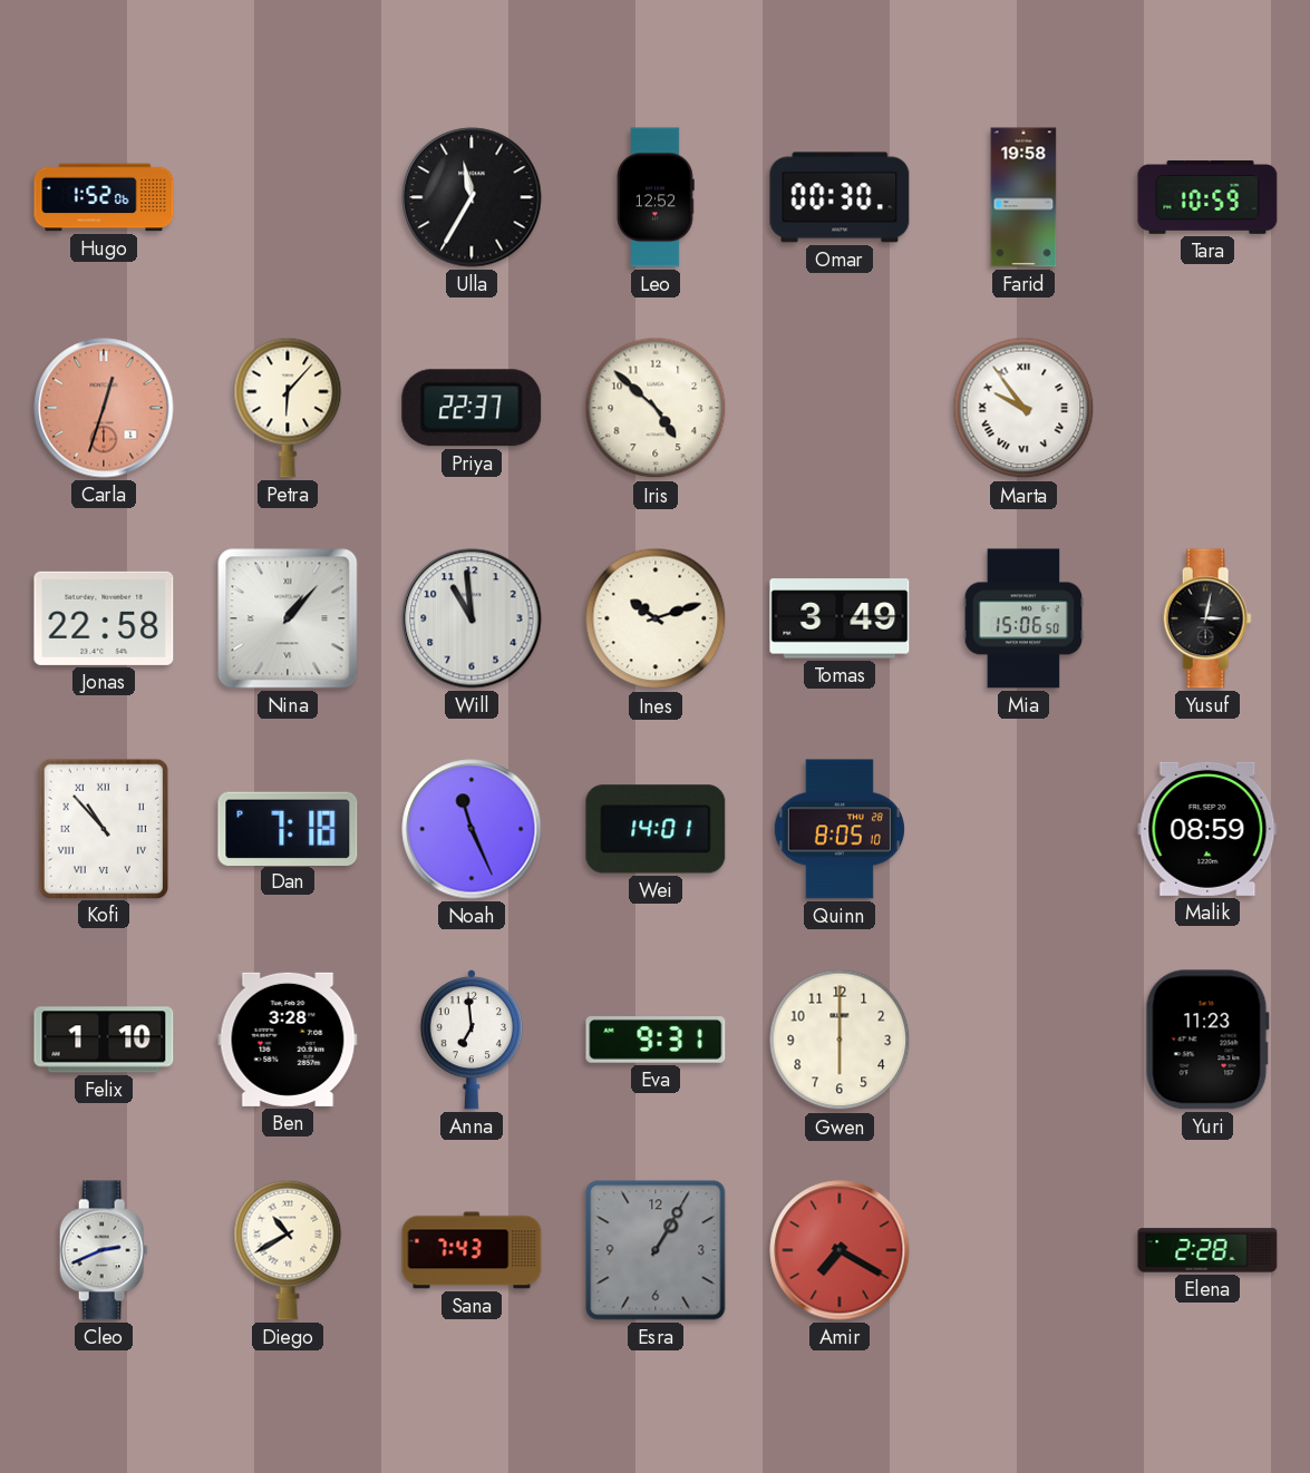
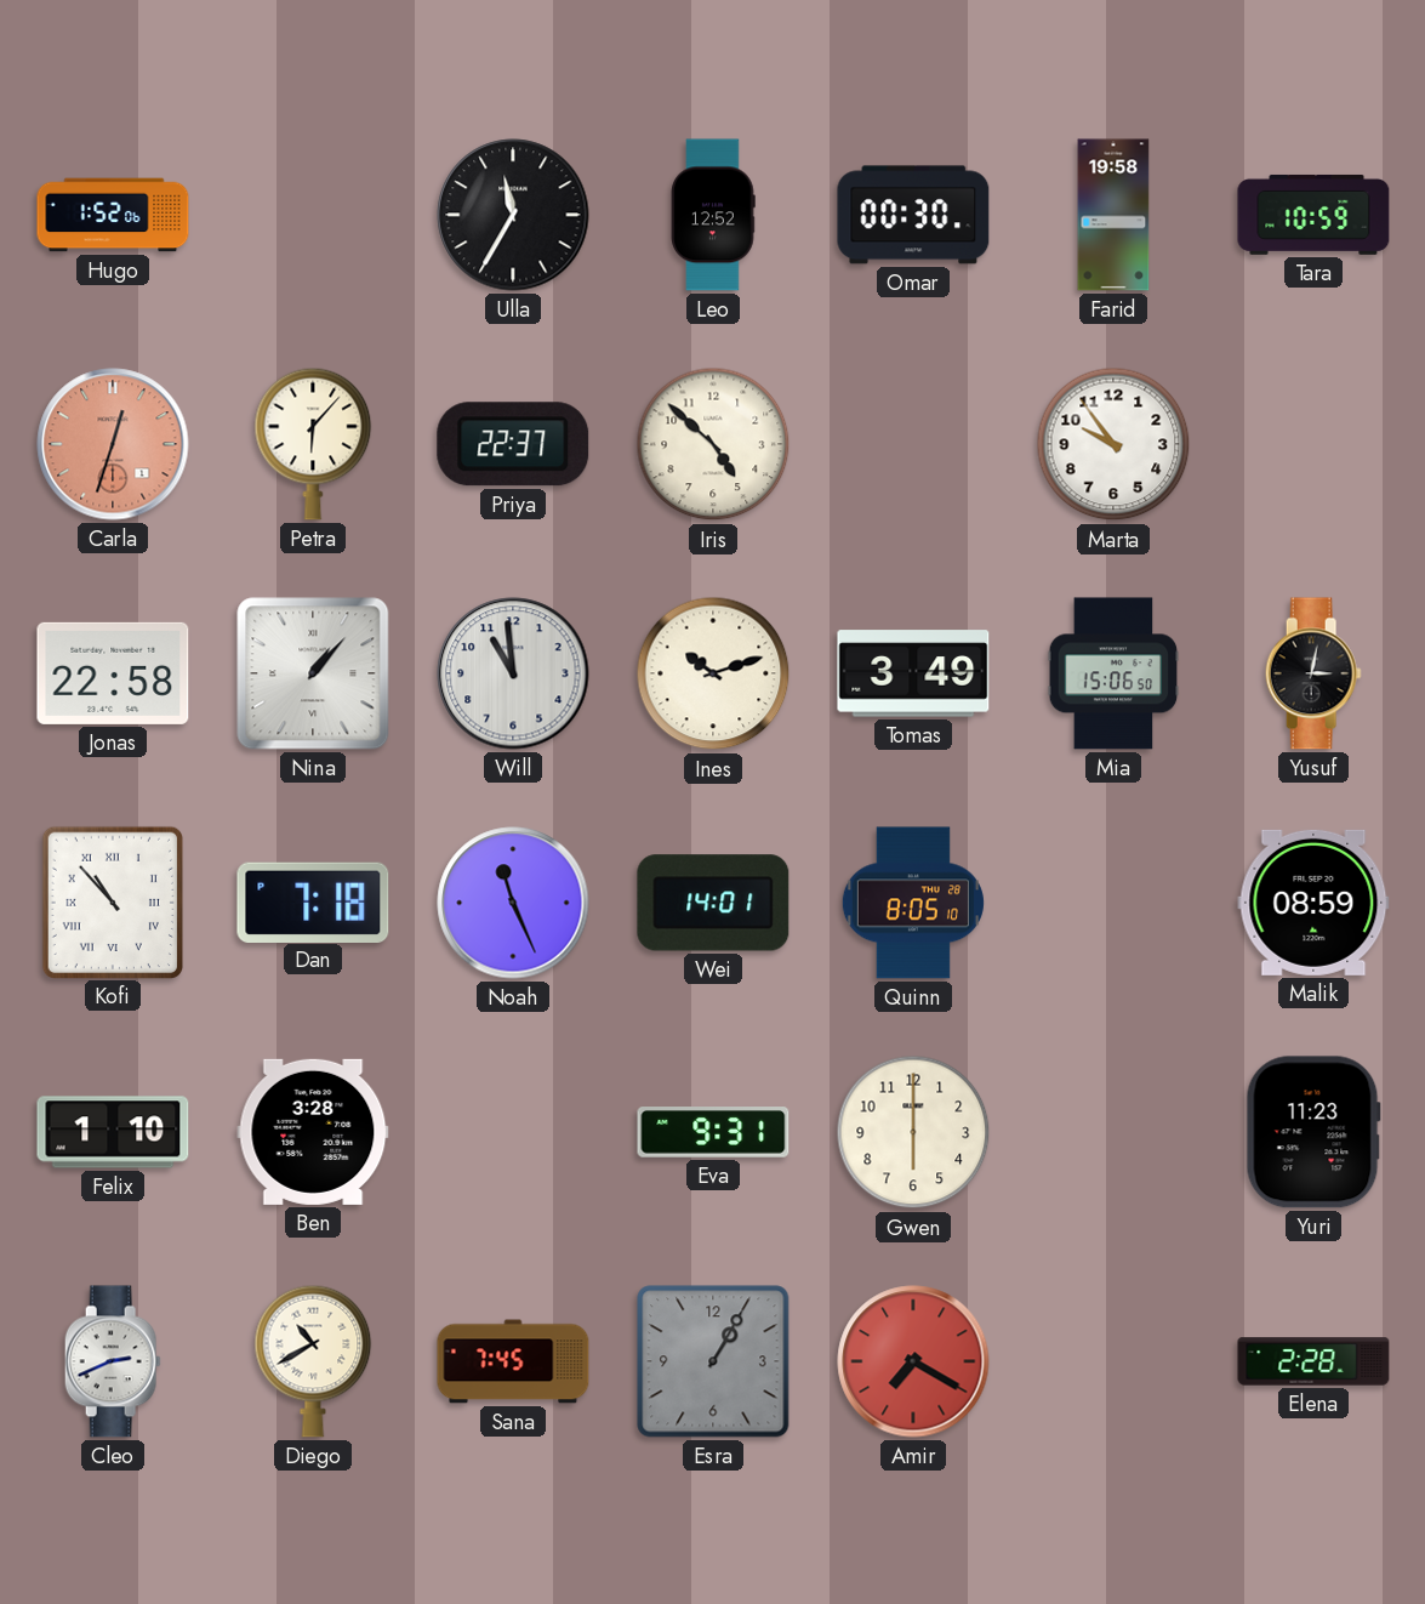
Marta numerals: Roman -> Arabic (1113, 444)
Anna: 6:59 -> none (470, 1041)
Sana: 7:43 -> 7:45 (513, 1361)
